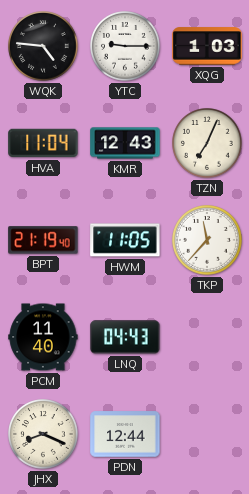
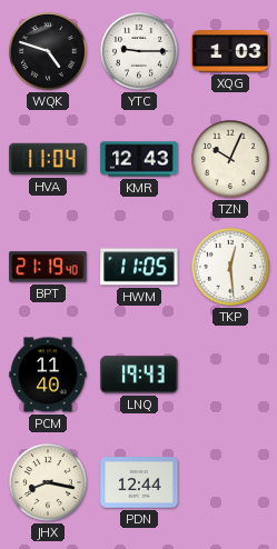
WQK: 4:46 -> 4:48 (49, 52)
TZN: 7:04 -> 10:04 (231, 160)
TKP: 11:37 -> 12:29 (231, 268)
LNQ: 04:43 -> 19:43 (139, 375)
JHX: 8:19 -> 8:17 (49, 483)
